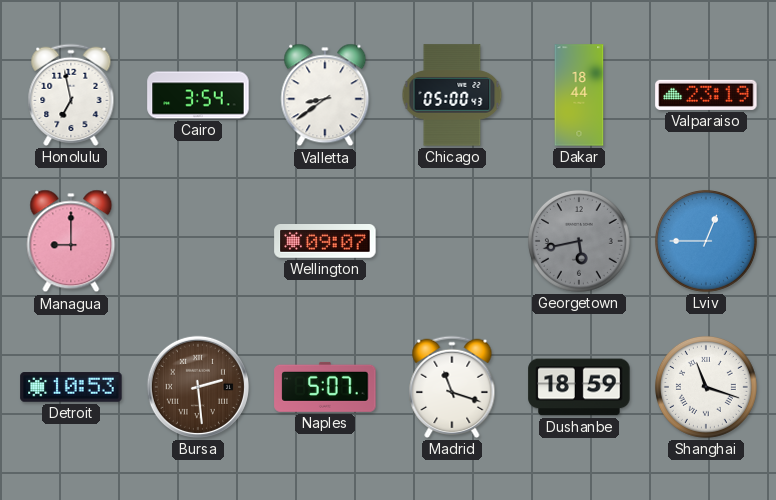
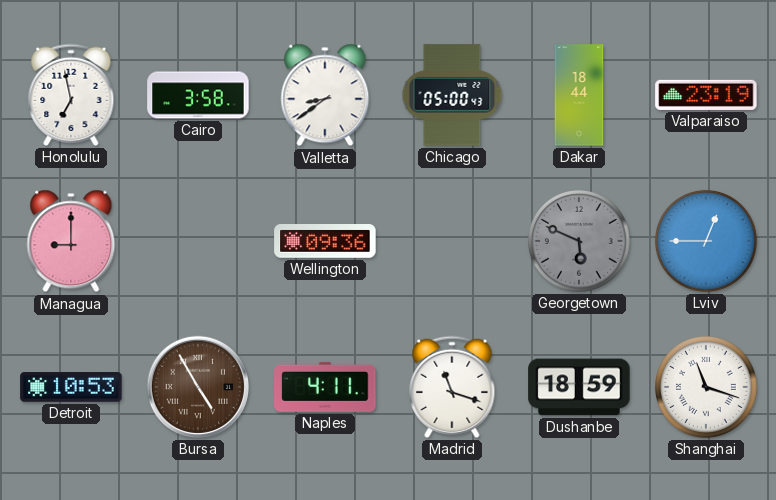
Cairo: 3:54 -> 3:58 (198, 95)
Wellington: 09:07 -> 09:36 (325, 242)
Georgetown: 5:43 -> 5:49 (579, 241)
Bursa: 2:29 -> 4:55 (198, 387)
Naples: 5:07 -> 4:11 (325, 387)
